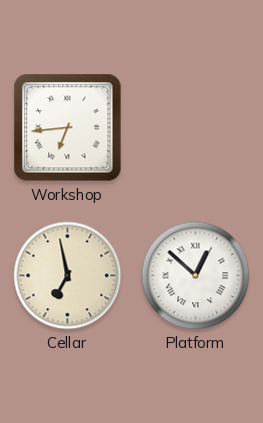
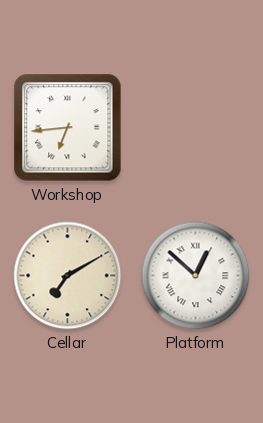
Cellar: 6:58 -> 7:10 (68, 276)
